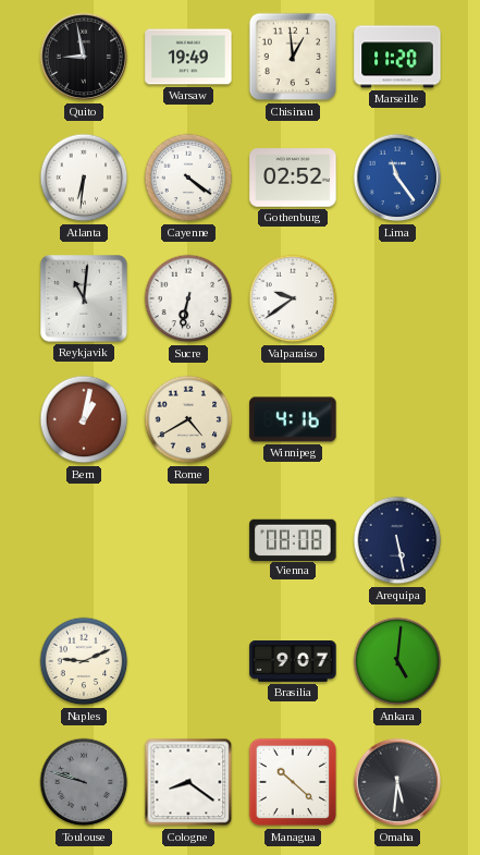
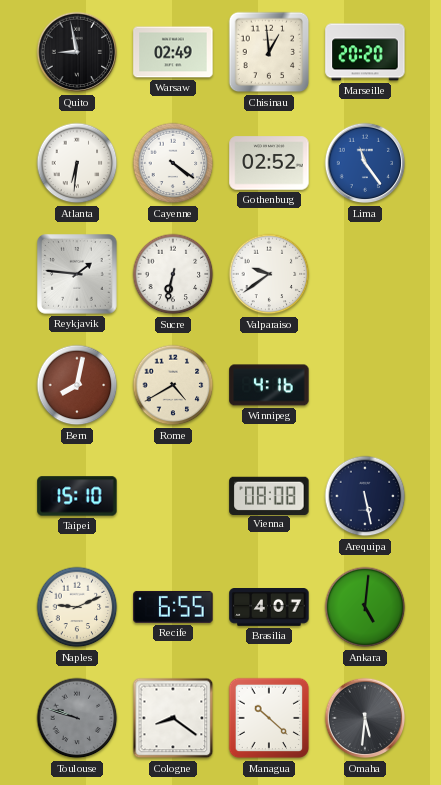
Warsaw: 19:49 -> 02:49 (173, 52)
Marseille: 11:20 -> 20:20 (365, 52)
Reykjavik: 11:01 -> 1:46 (78, 275)
Bern: 1:02 -> 8:02 (77, 385)
Taipei: none -> 15:10 (77, 496)
Recife: none -> 6:55 (173, 607)
Brasilia: 9:07 -> 4:07 (269, 608)
